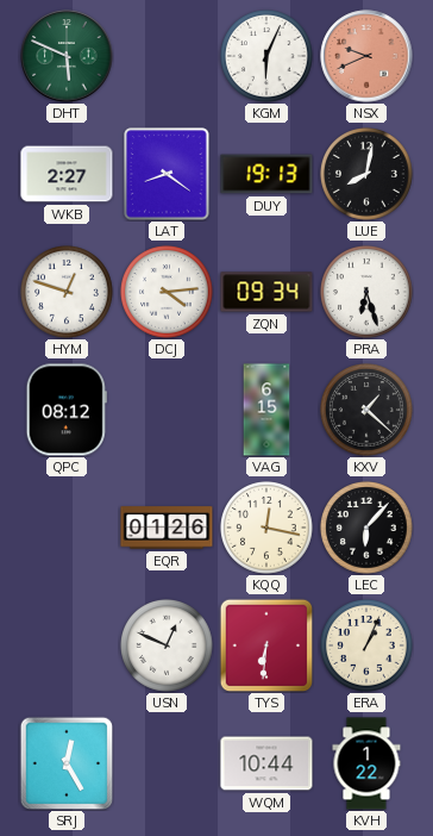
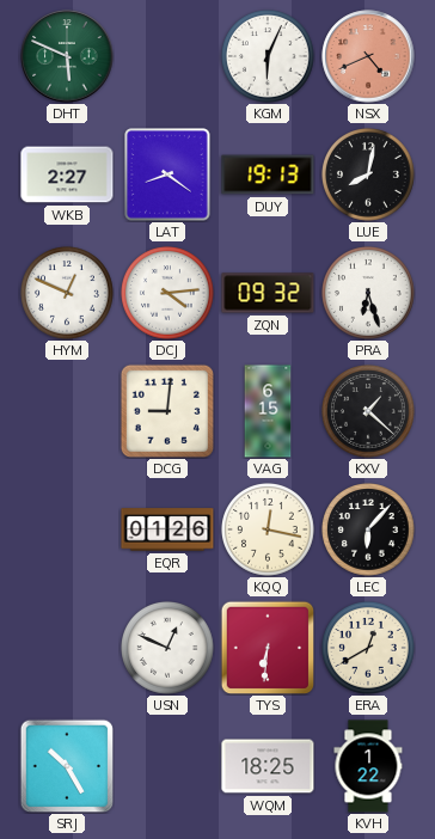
NSX: 9:41 -> 4:41 (368, 56)
HYM: 12:48 -> 12:49 (68, 294)
ZQN: 09:34 -> 09:32 (268, 293)
QPC: 08:12 -> none (67, 410)
DCG: none -> 9:01 (167, 411)
ERA: 1:04 -> 12:40 (369, 649)
SRJ: 12:25 -> 10:25 (67, 766)
WQM: 10:44 -> 18:25 (268, 766)
